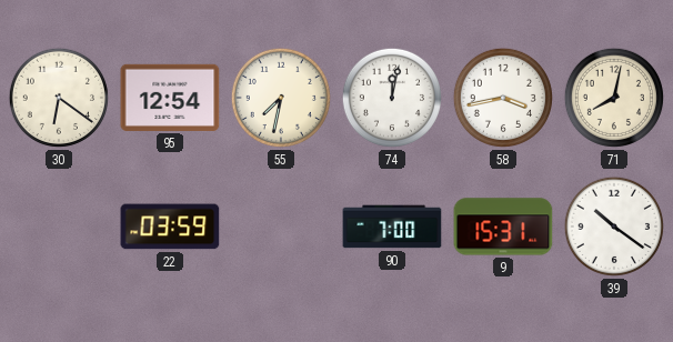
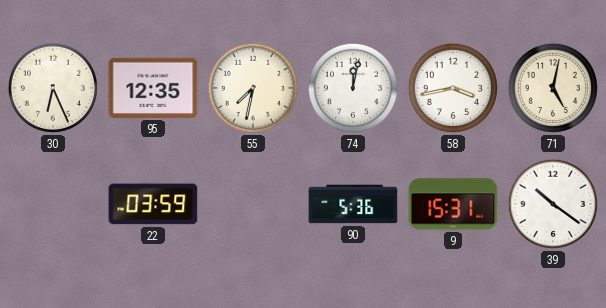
30: 6:21 -> 6:26 (53, 88)
95: 12:54 -> 12:35 (153, 88)
71: 8:02 -> 5:02 (553, 88)
90: 7:00 -> 5:36 (353, 204)
